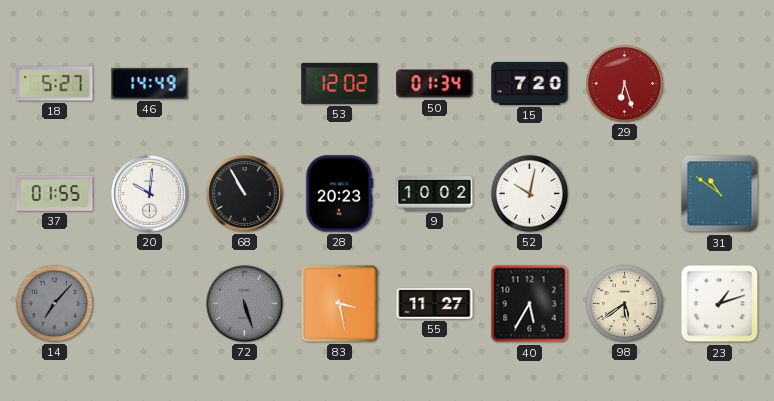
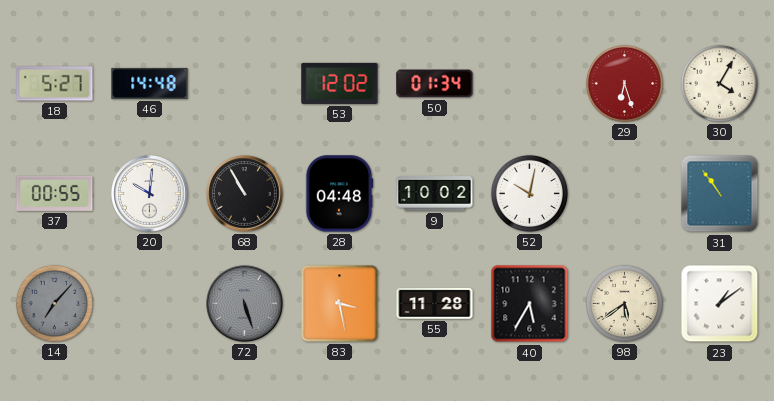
46: 14:49 -> 14:48 (150, 83)
15: 7:20 -> none (530, 83)
30: none -> 4:05 (719, 83)
37: 01:55 -> 00:55 (55, 193)
28: 20:23 -> 04:48 (339, 194)
31: 10:51 -> 10:54 (720, 194)
55: 11:27 -> 11:28 (435, 303)
23: 1:12 -> 1:09 (720, 304)
